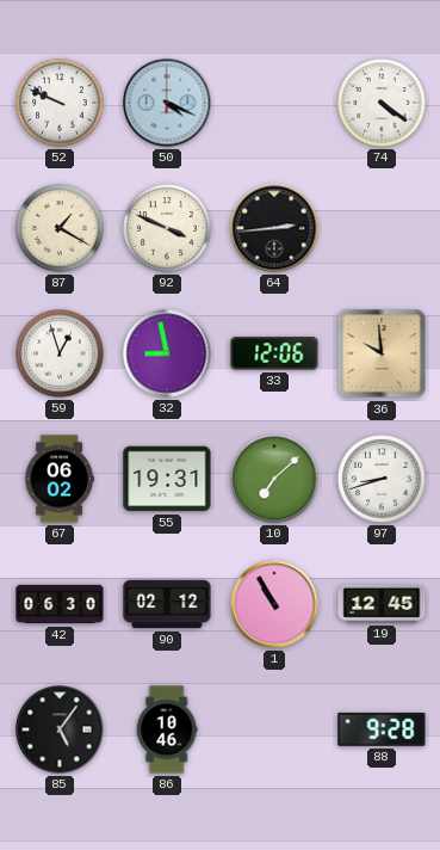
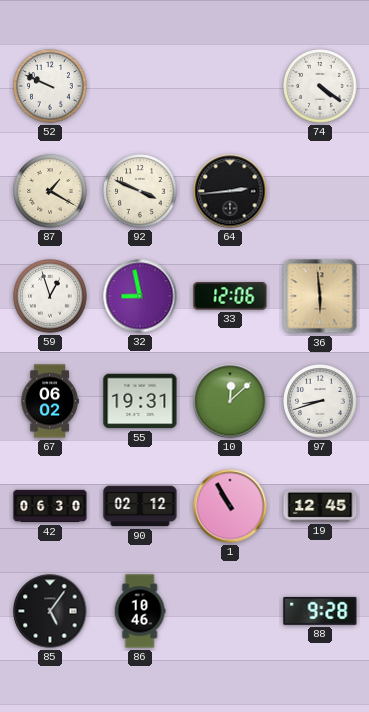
50: 4:19 -> none (167, 103)
36: 9:59 -> 5:59 (320, 296)
10: 7:08 -> 12:08 (230, 401)
